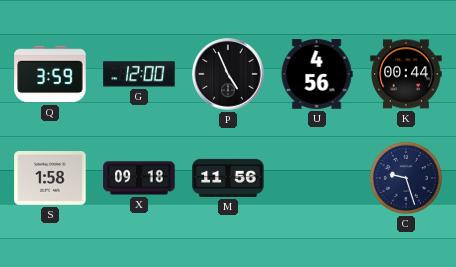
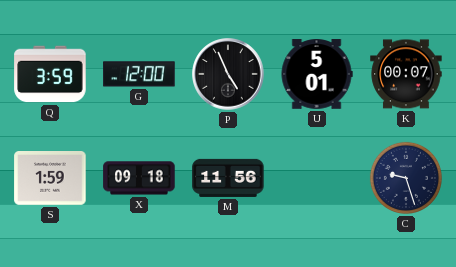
U: 4:56 -> 5:01 (317, 74)
K: 00:44 -> 00:07 (406, 74)
S: 1:58 -> 1:59 (50, 179)
